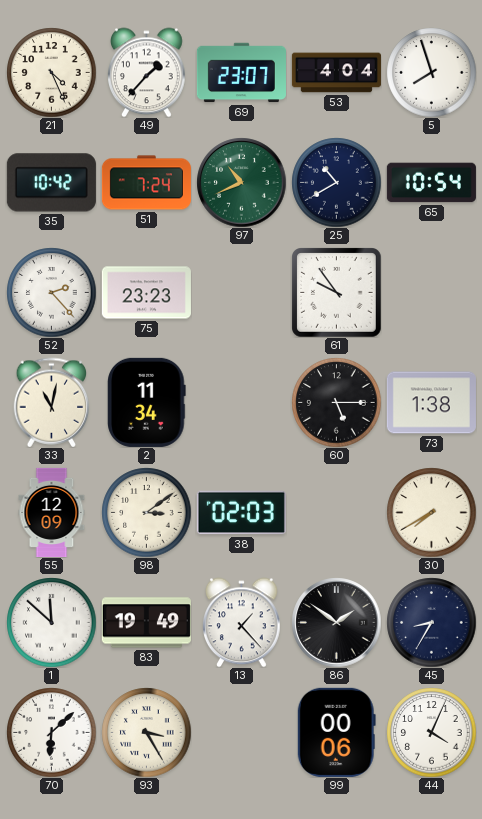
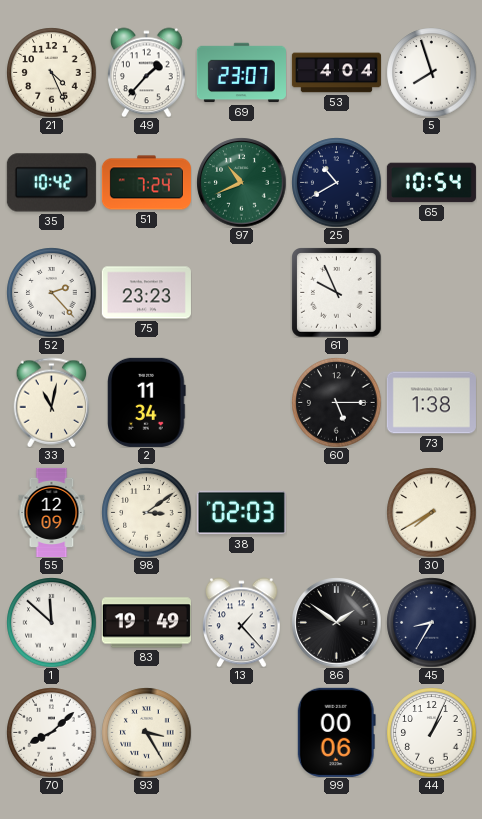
61: 9:54 -> 9:56 (337, 293)
70: 6:08 -> 8:08 (51, 732)
44: 4:04 -> 1:04 (431, 732)
